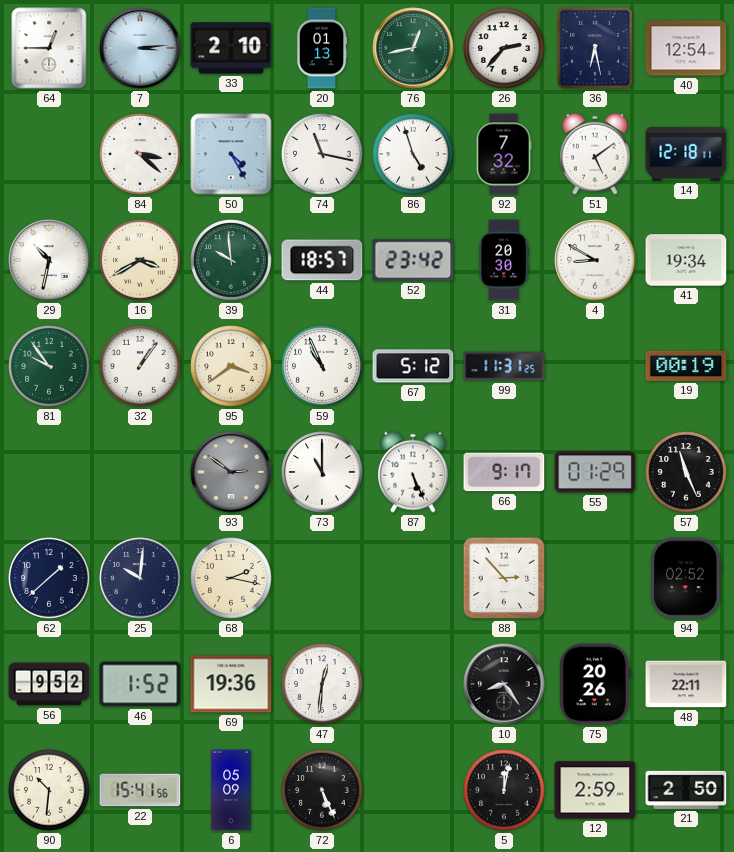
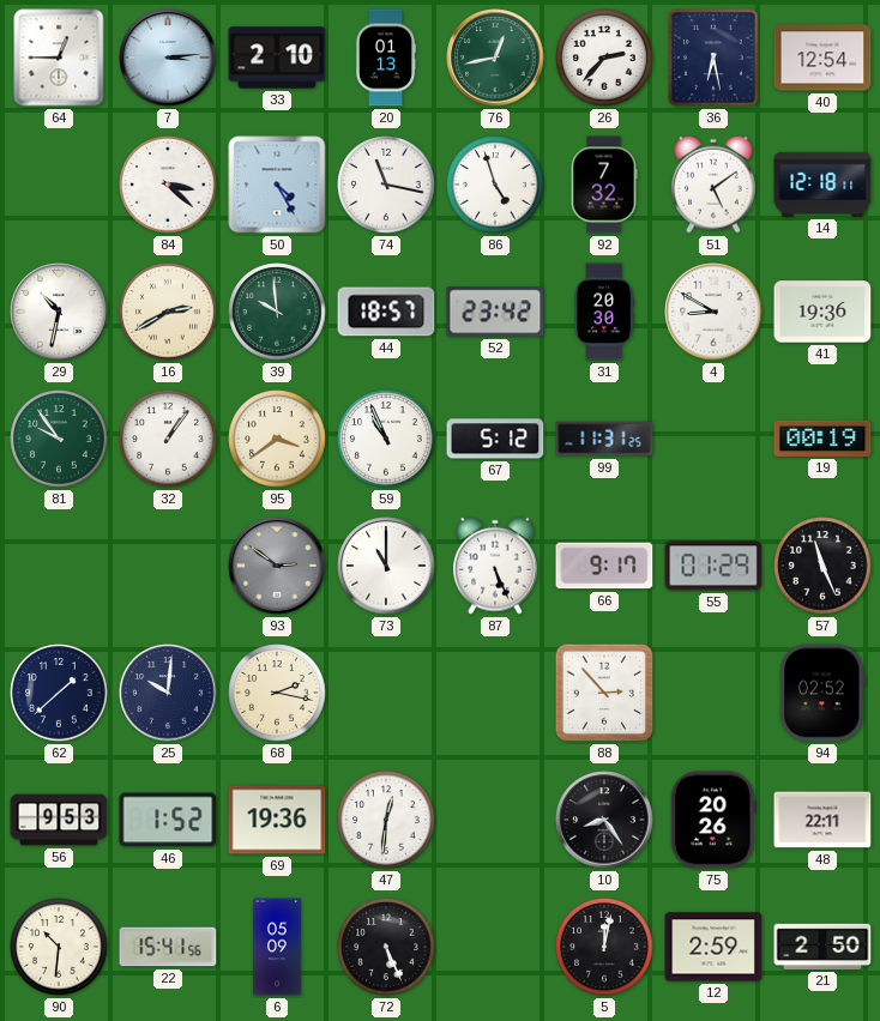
16: 3:40 -> 2:40 (168, 312)
41: 19:34 -> 19:36 (822, 312)
56: 9:52 -> 9:53 (59, 820)
